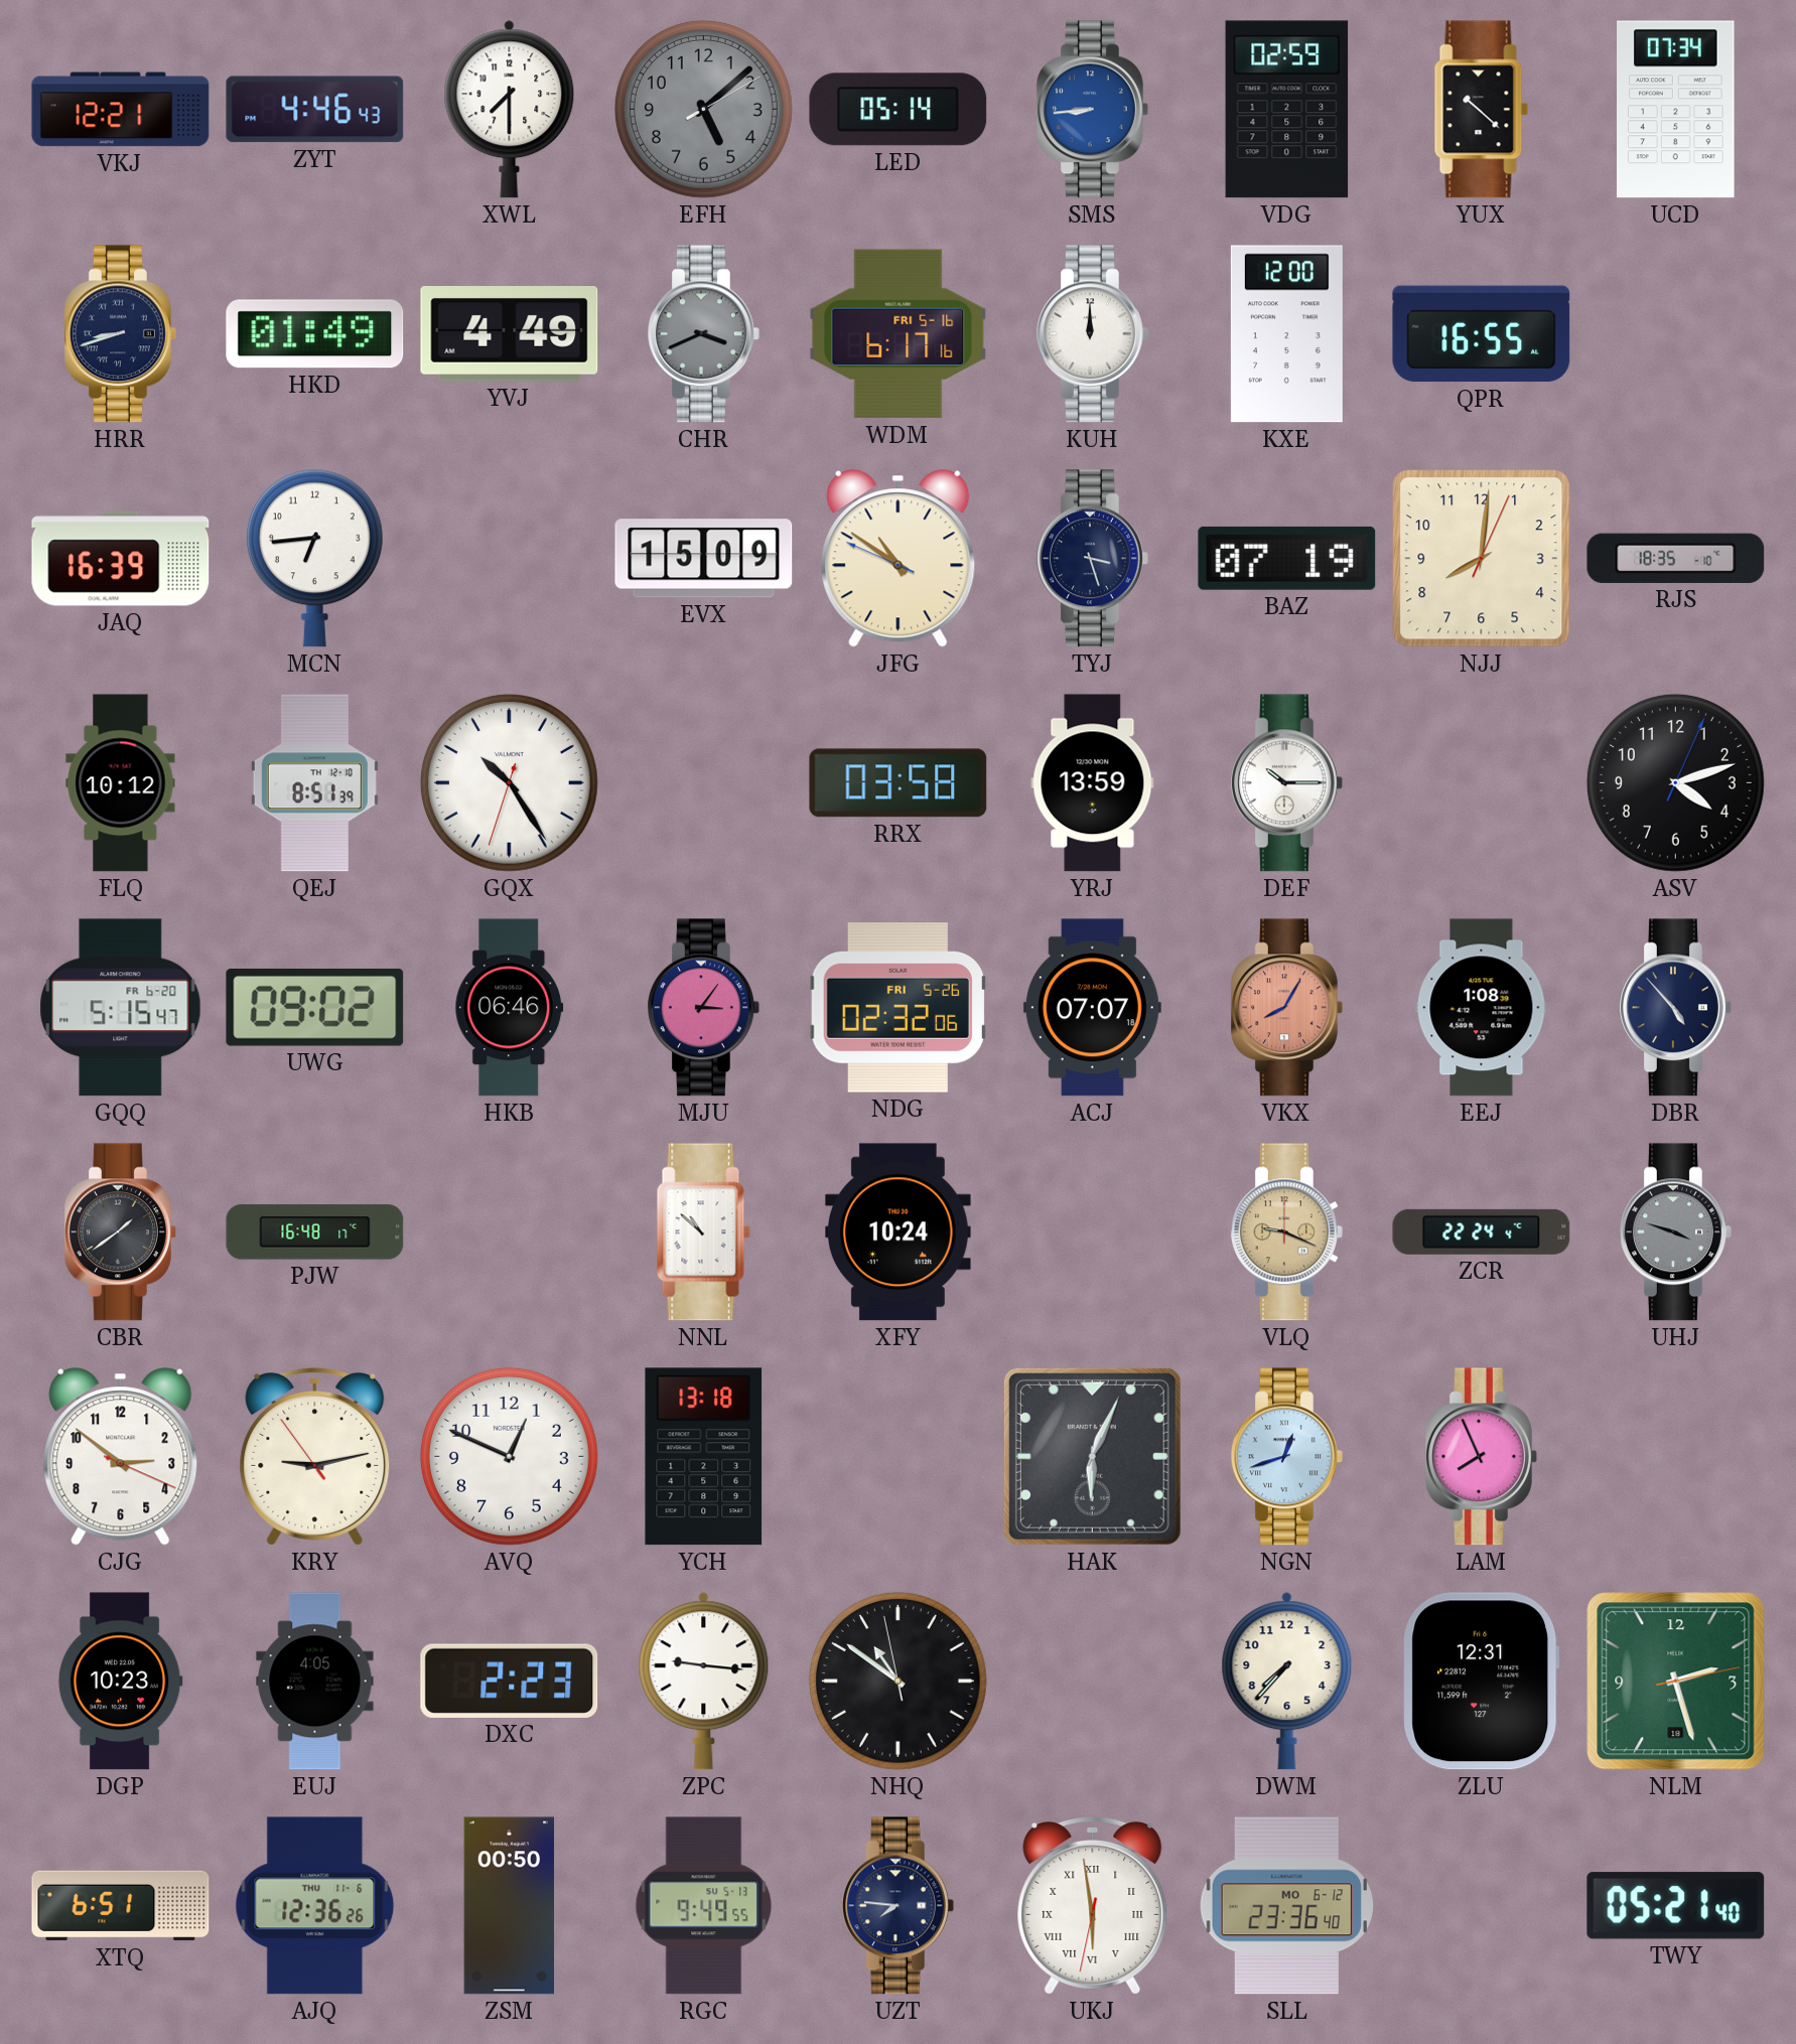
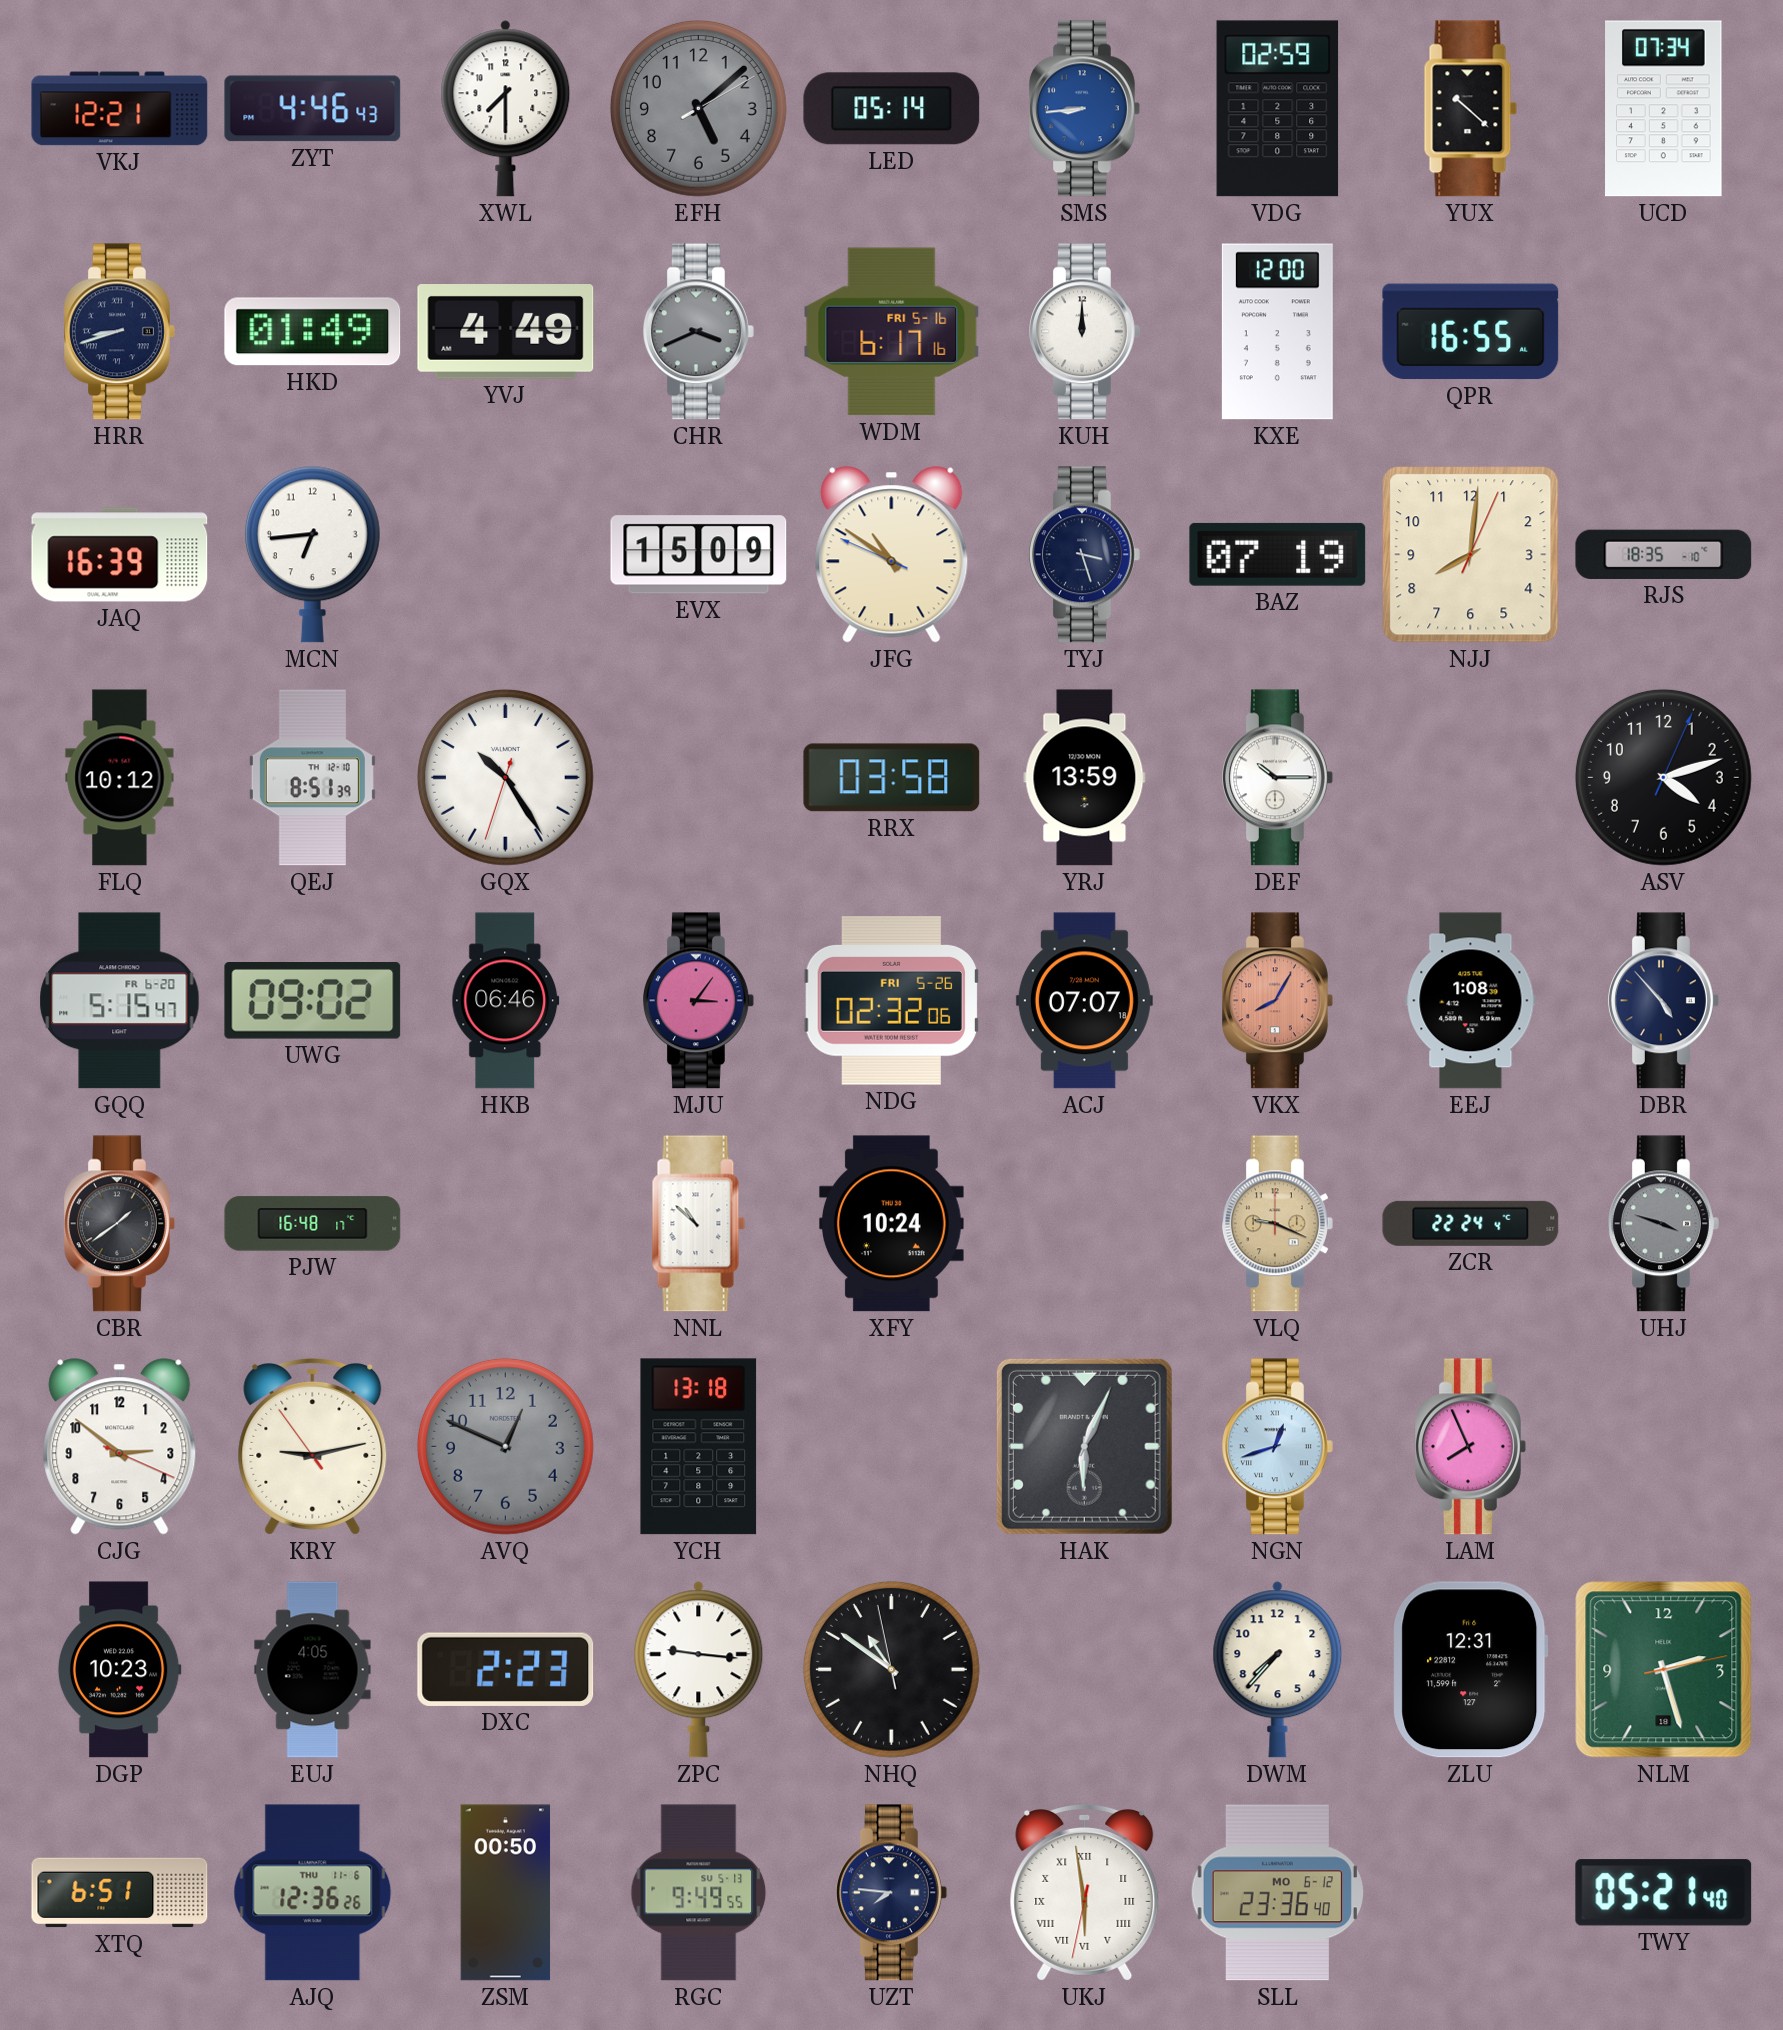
AVQ dial: white -> grey (505, 1446)
